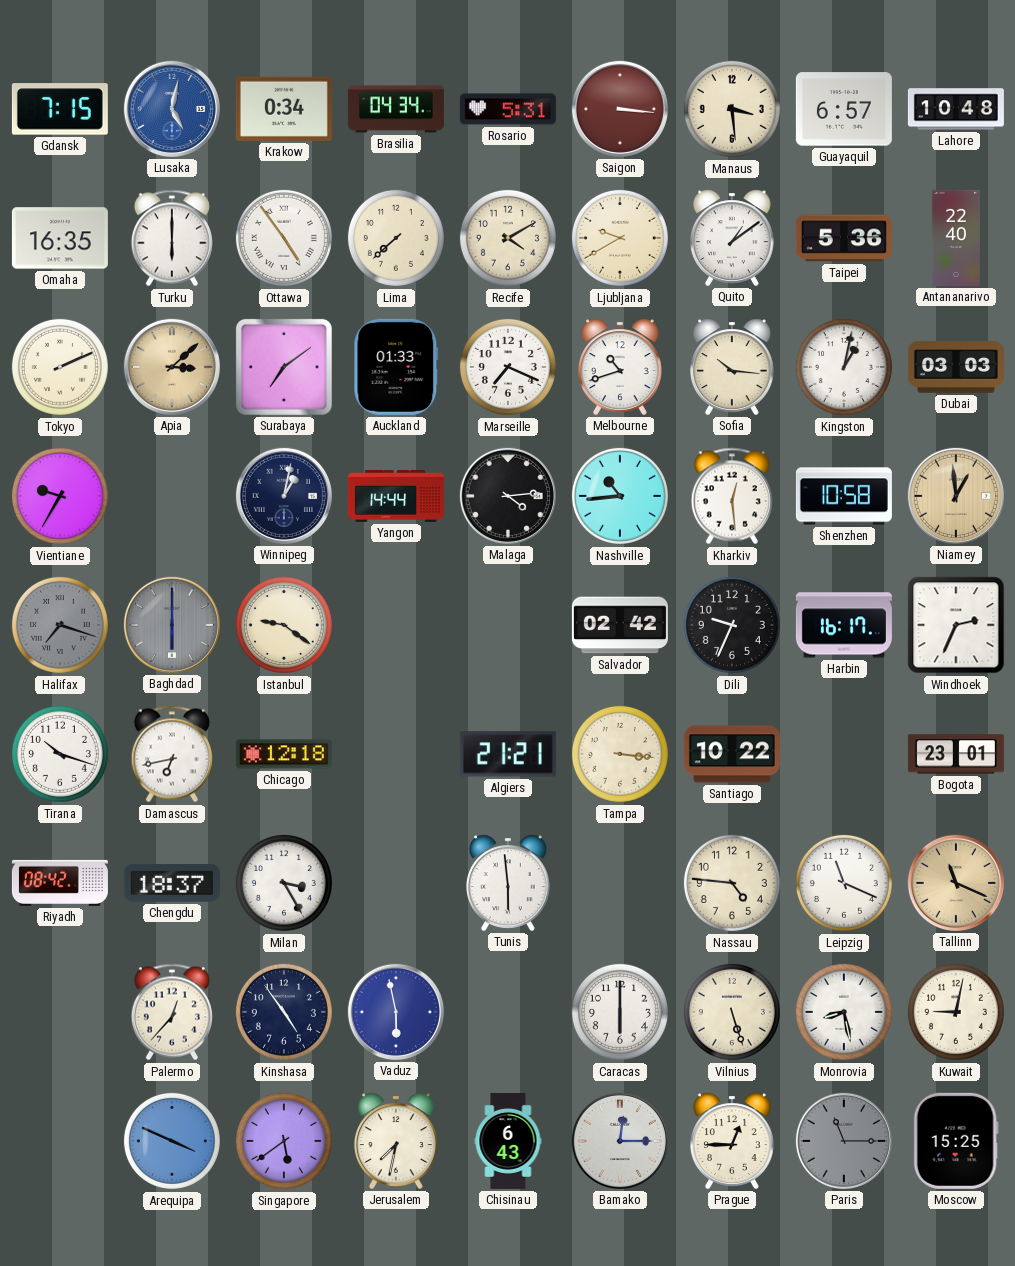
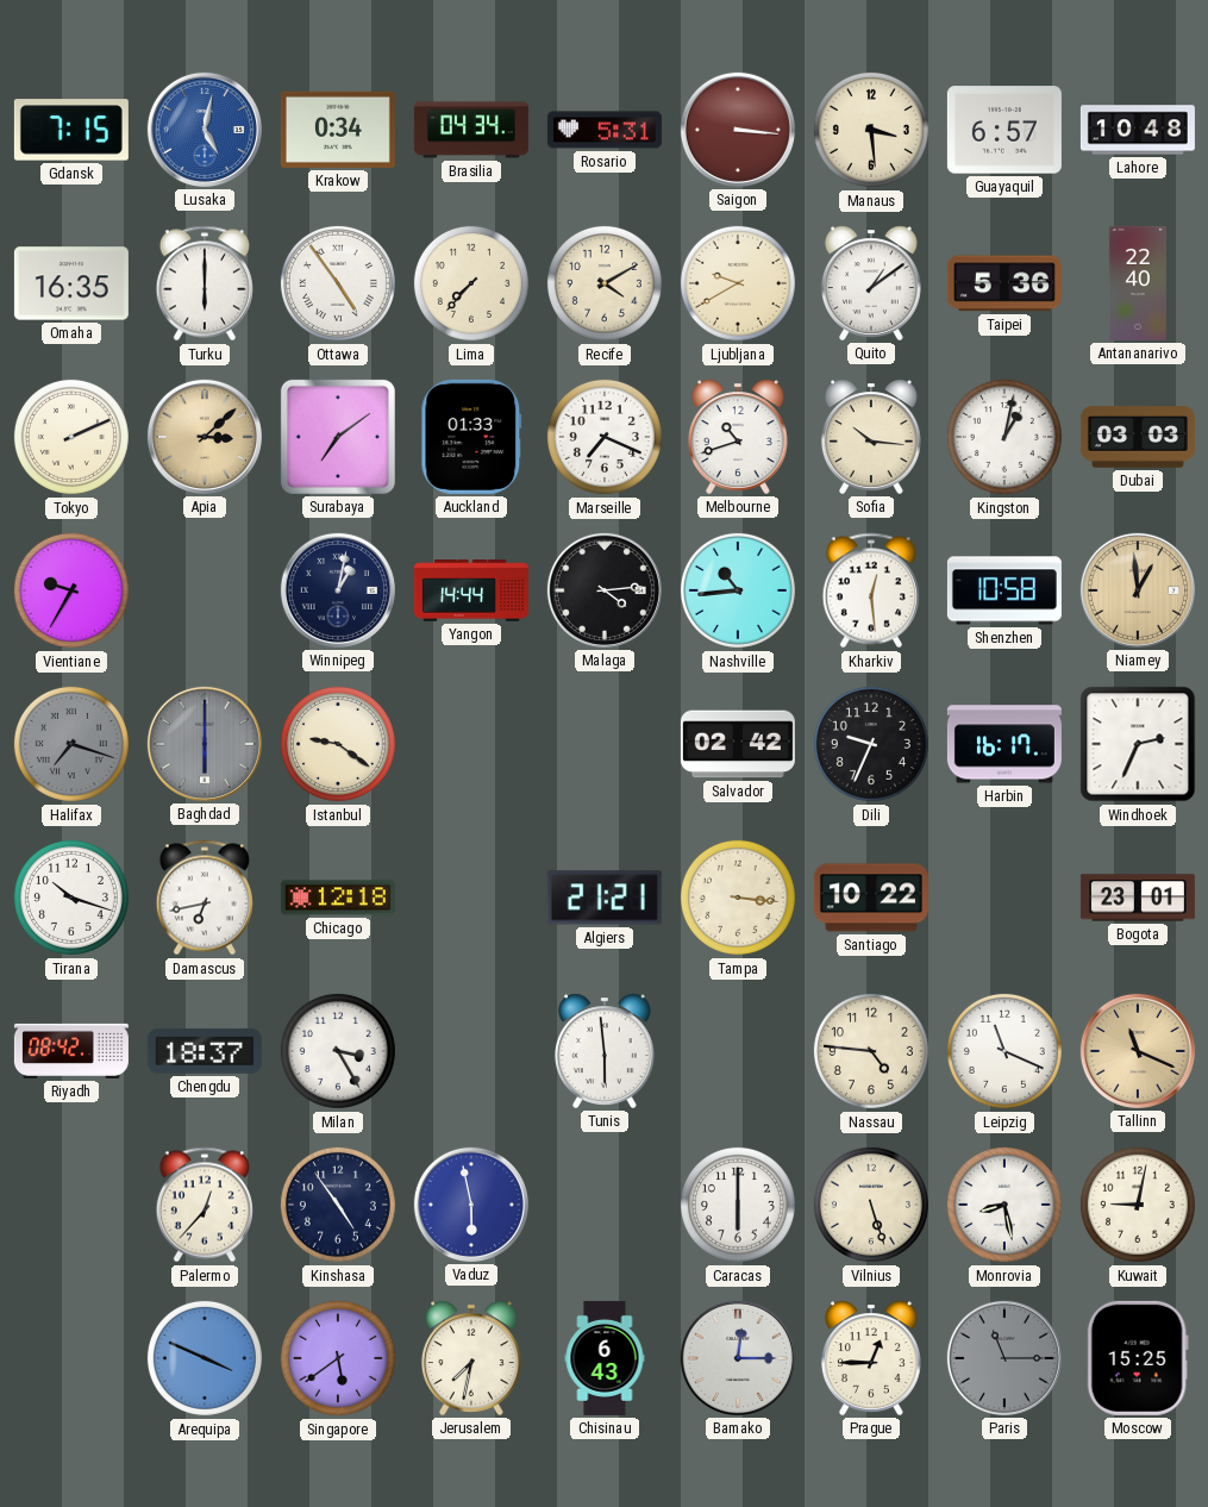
Lima: 7:38 -> 7:37 (471, 283)
